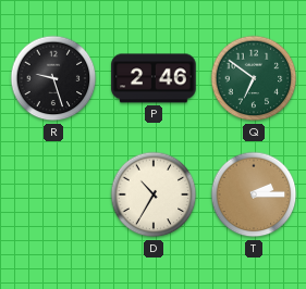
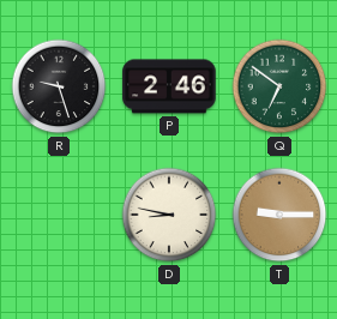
D: 10:35 -> 8:47 (169, 215)
T: 2:15 -> 9:15 (279, 215)
